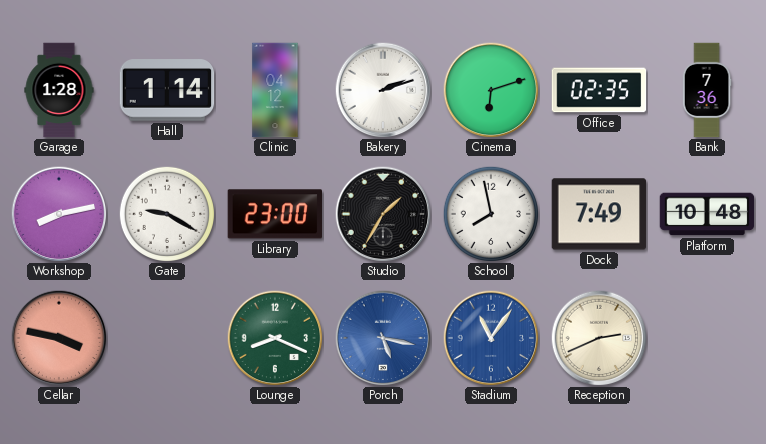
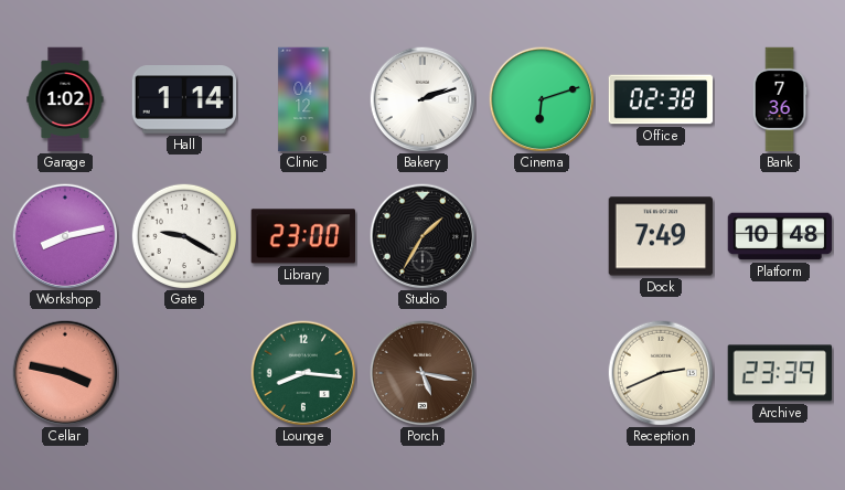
Garage: 1:28 -> 1:02 (65, 99)
Office: 02:35 -> 02:38 (661, 99)
School: 7:58 -> none (490, 213)
Lounge: 8:19 -> 8:16 (303, 373)
Porch dial: blue -> brown (422, 373)
Stadium: 11:06 -> none (491, 338)
Archive: none -> 23:39 (780, 373)
